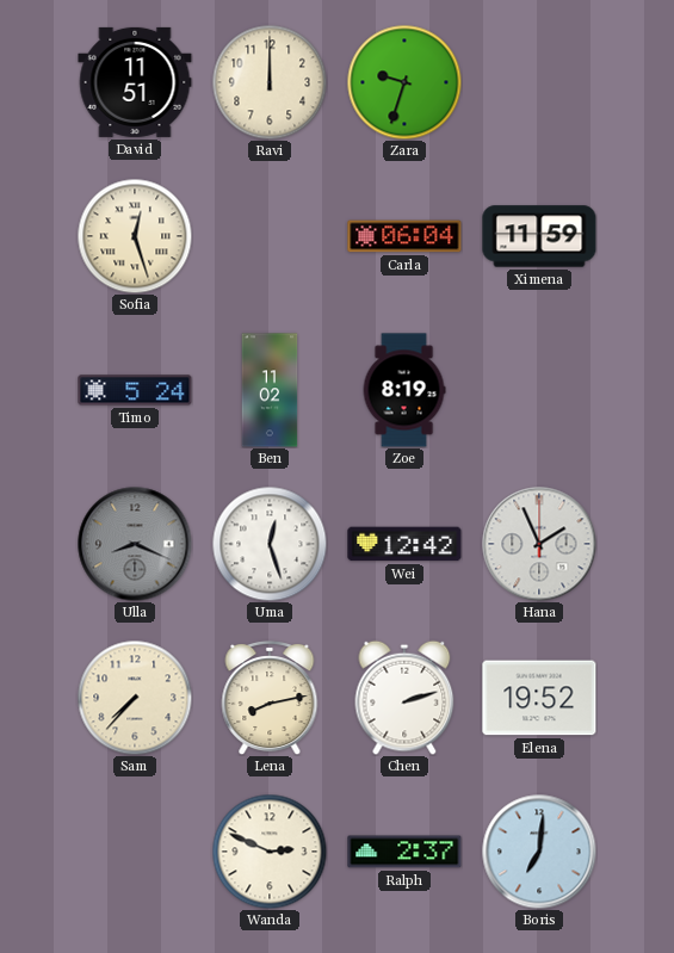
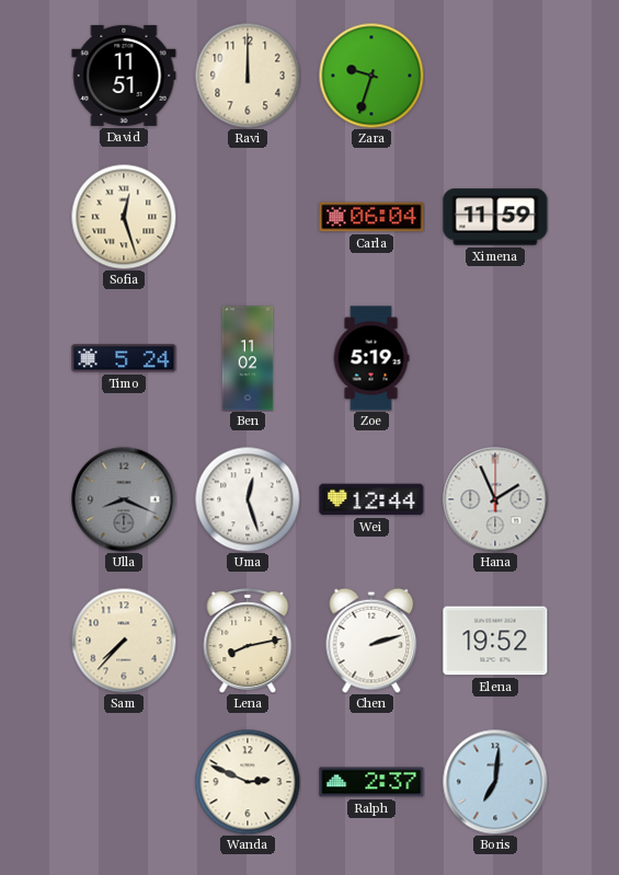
Zoe: 8:19 -> 5:19 (371, 358)
Wei: 12:42 -> 12:44 (371, 499)
